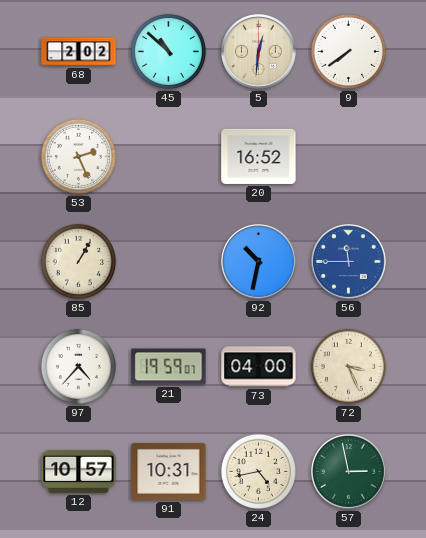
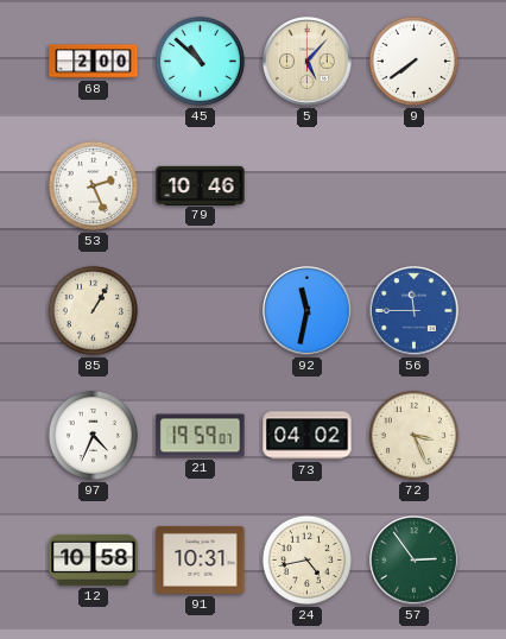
68: 2:02 -> 2:00 (94, 62)
5: 12:31 -> 5:07 (308, 62)
79: none -> 10:46 (201, 185)
20: 16:52 -> none (259, 156)
92: 10:32 -> 11:32 (308, 311)
97: 4:37 -> 4:34 (93, 435)
73: 04:00 -> 04:02 (308, 436)
12: 10:57 -> 10:58 (94, 559)
57: 2:58 -> 2:54 (415, 561)
